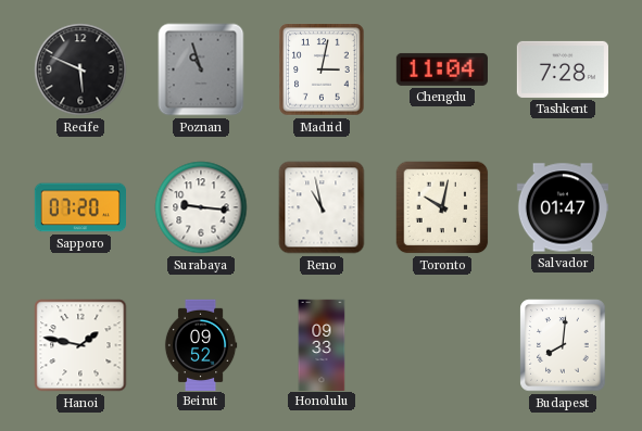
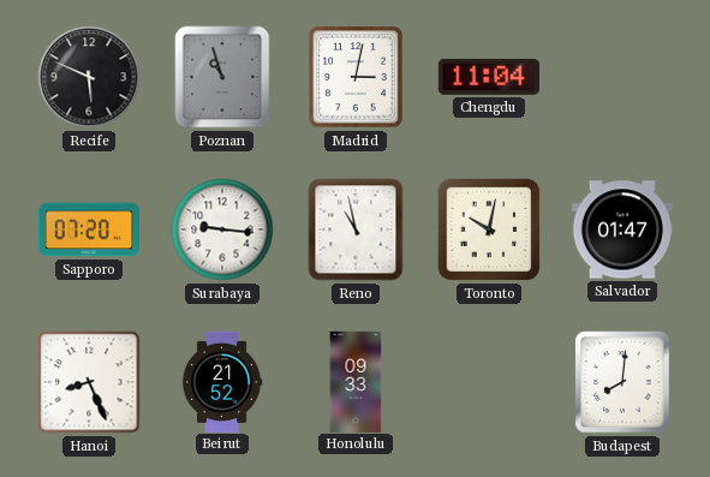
Tashkent: 7:28 -> none (563, 69)
Hanoi: 1:47 -> 8:26 (89, 382)
Beirut: 09:52 -> 21:52 (222, 381)
